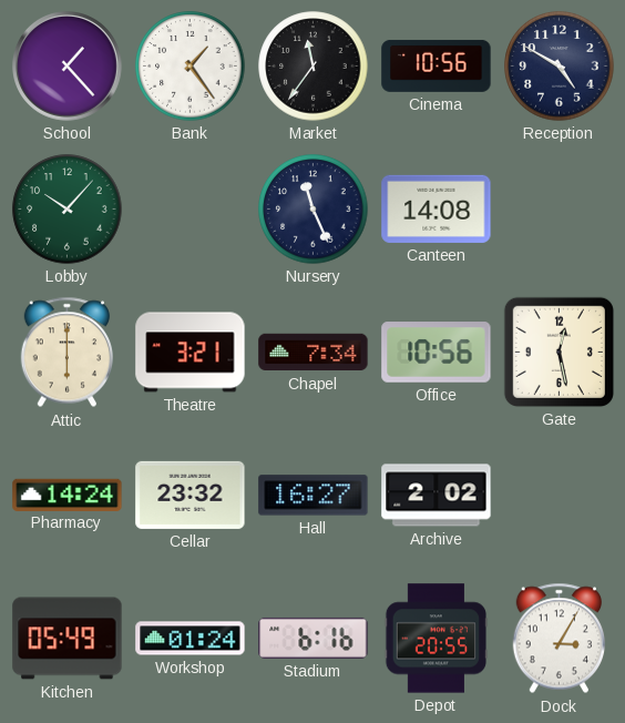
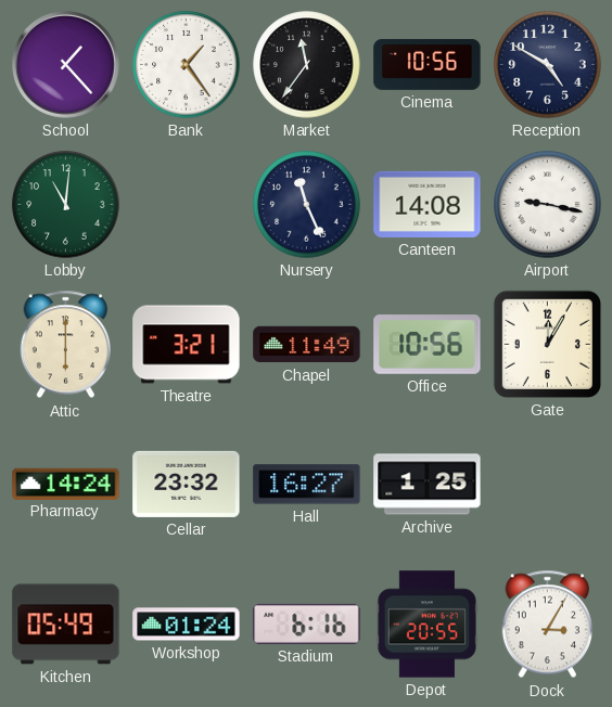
Lobby: 10:07 -> 11:01 (66, 205)
Airport: none -> 9:17 (548, 205)
Chapel: 7:34 -> 11:49 (307, 345)
Gate: 12:28 -> 12:05 (547, 344)
Archive: 2:02 -> 1:25 (428, 485)
